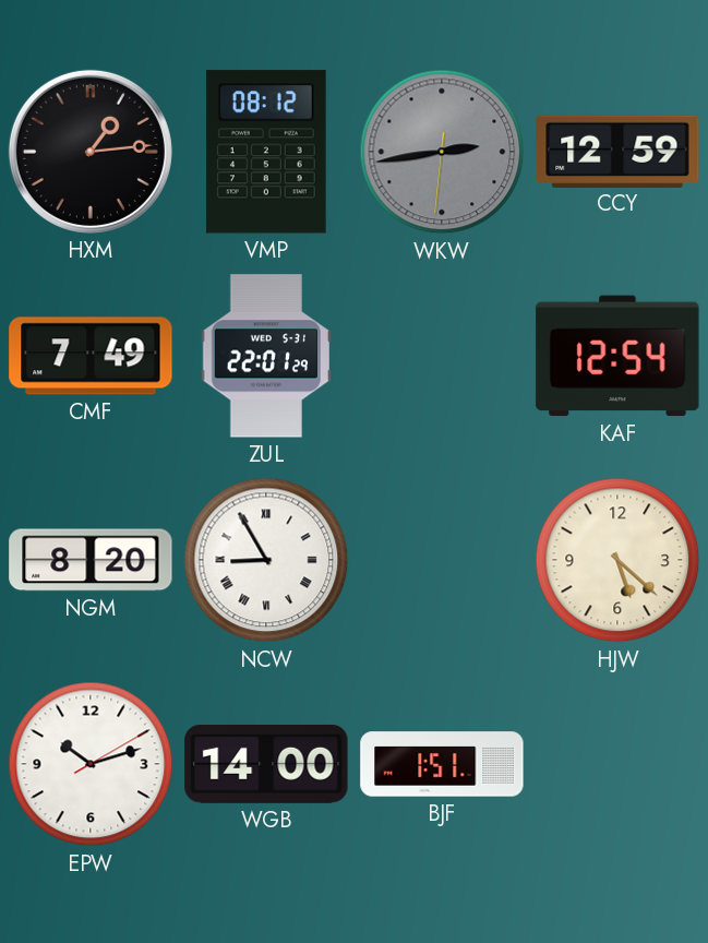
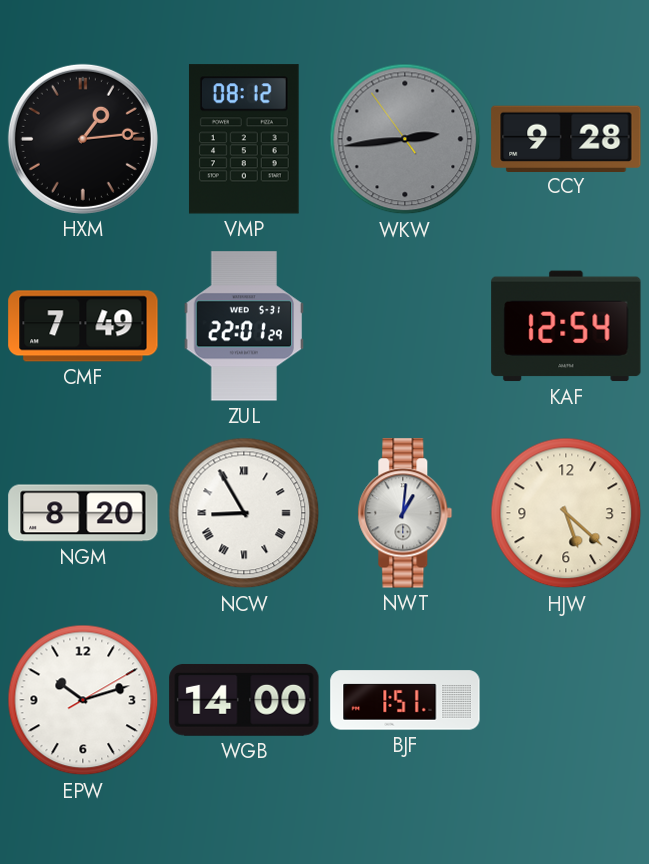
WKW: 2:43:31 -> 2:43:54 (405, 139)
CCY: 12:59 -> 9:28 (566, 138)
NWT: none -> 1:01 (405, 513)
